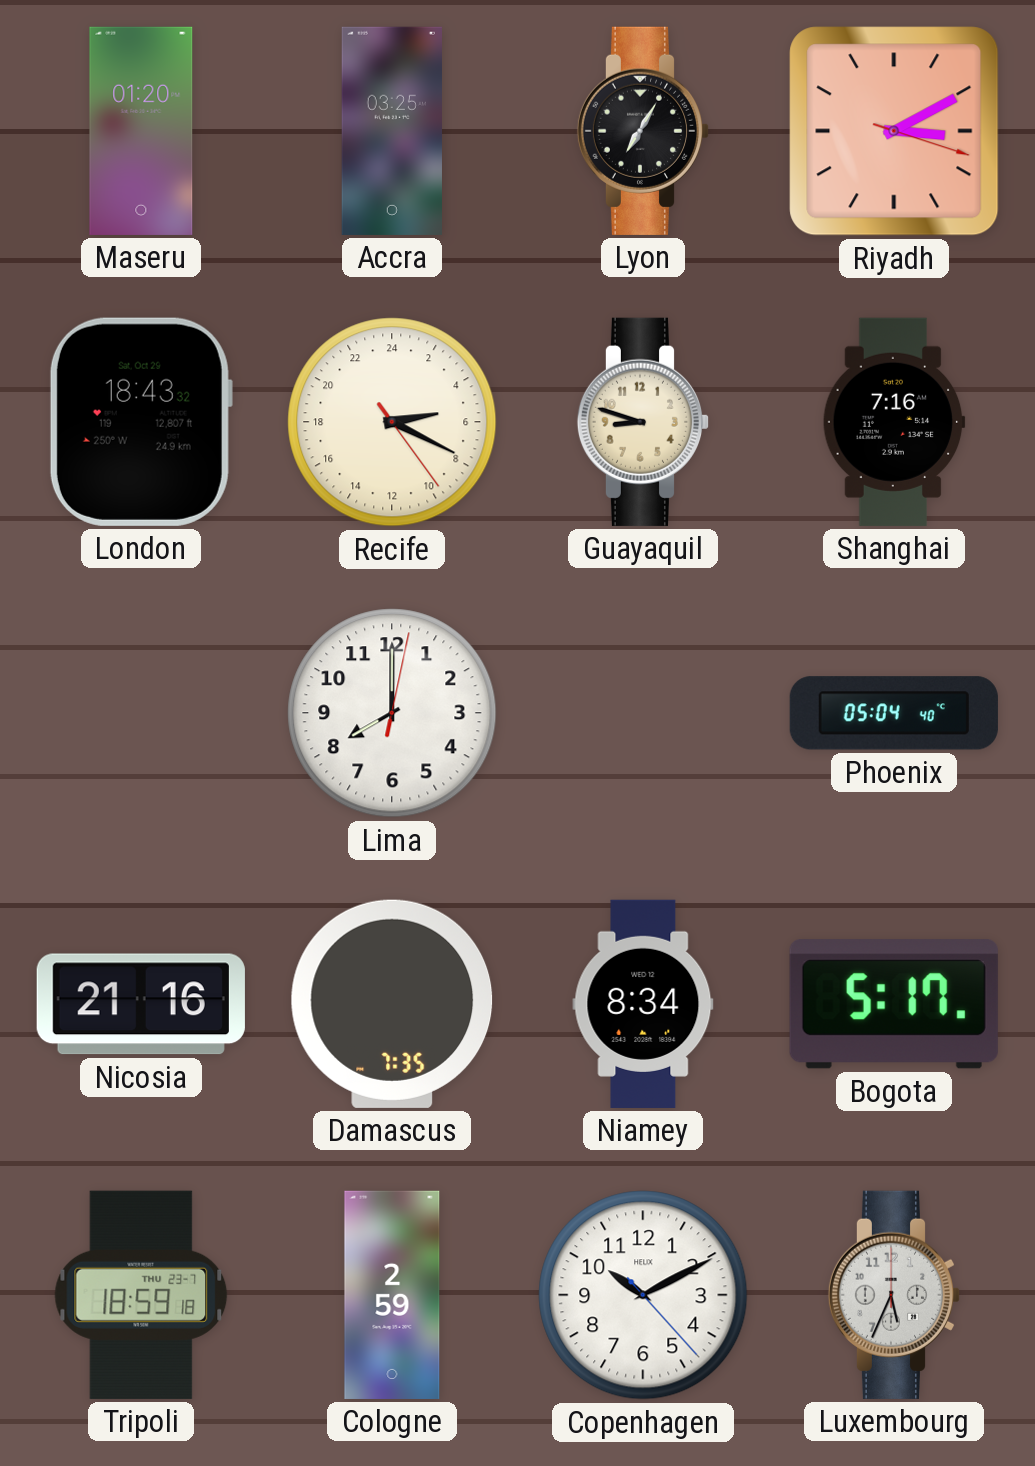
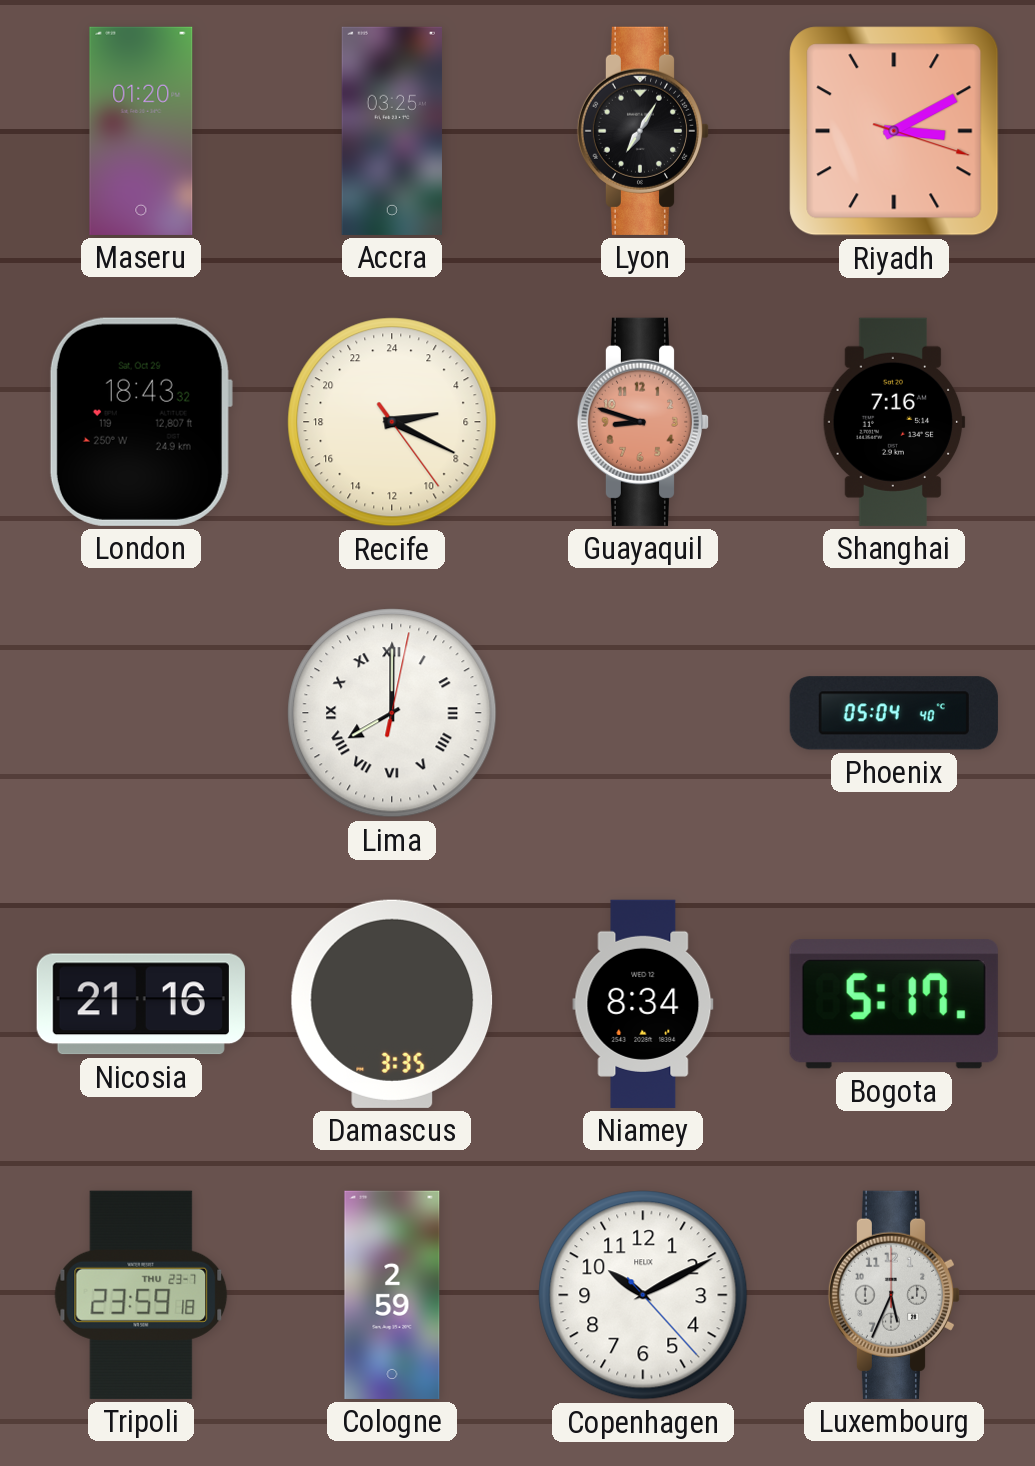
Guayaquil dial: cream -> salmon (643, 422)
Lima numerals: Arabic -> Roman (392, 713)
Damascus: 7:35 -> 3:35 (392, 1004)
Tripoli: 18:59 -> 23:59 (141, 1295)
